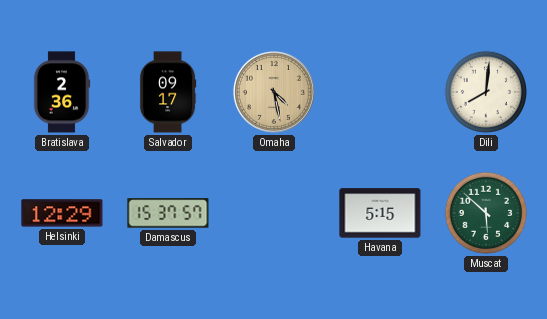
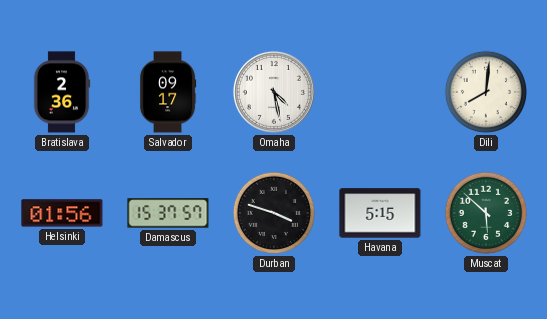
Omaha dial: champagne -> white (274, 92)
Helsinki: 12:29 -> 01:56 (62, 213)
Durban: none -> 3:48 (274, 213)
